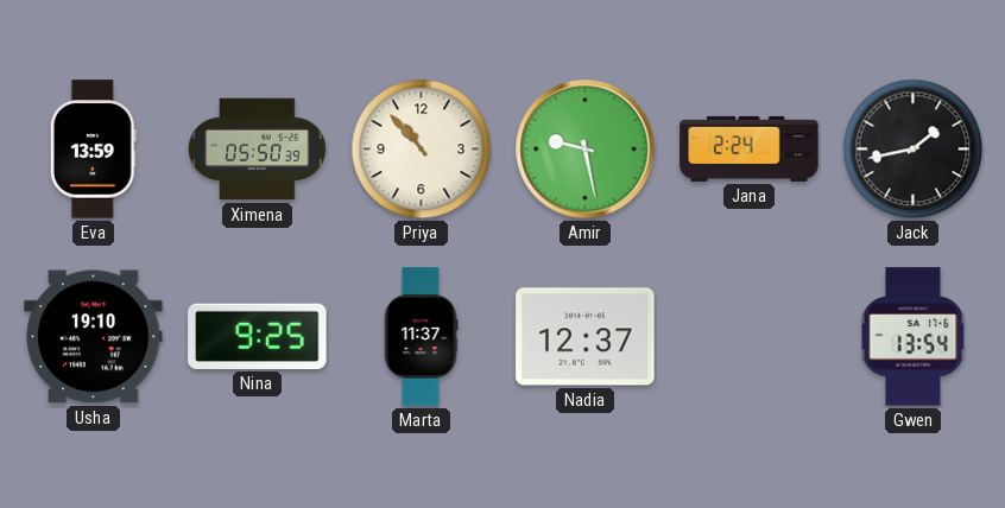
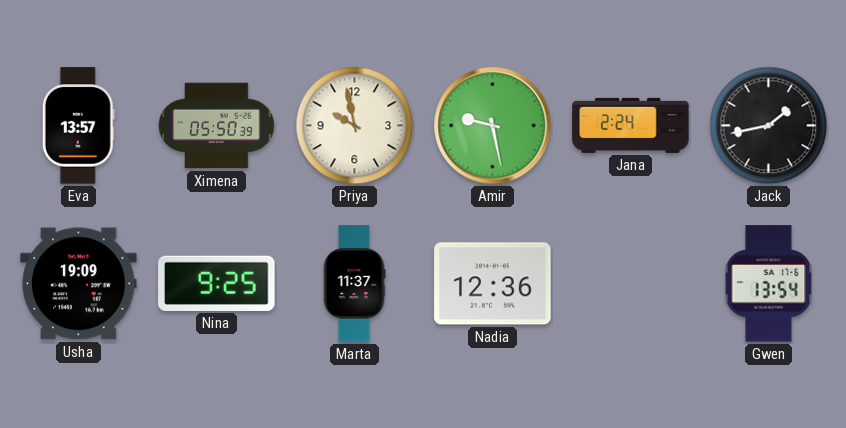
Eva: 13:59 -> 13:57 (78, 126)
Priya: 10:53 -> 9:58 (355, 126)
Usha: 19:10 -> 19:09 (79, 284)
Nadia: 12:37 -> 12:36 (493, 284)
